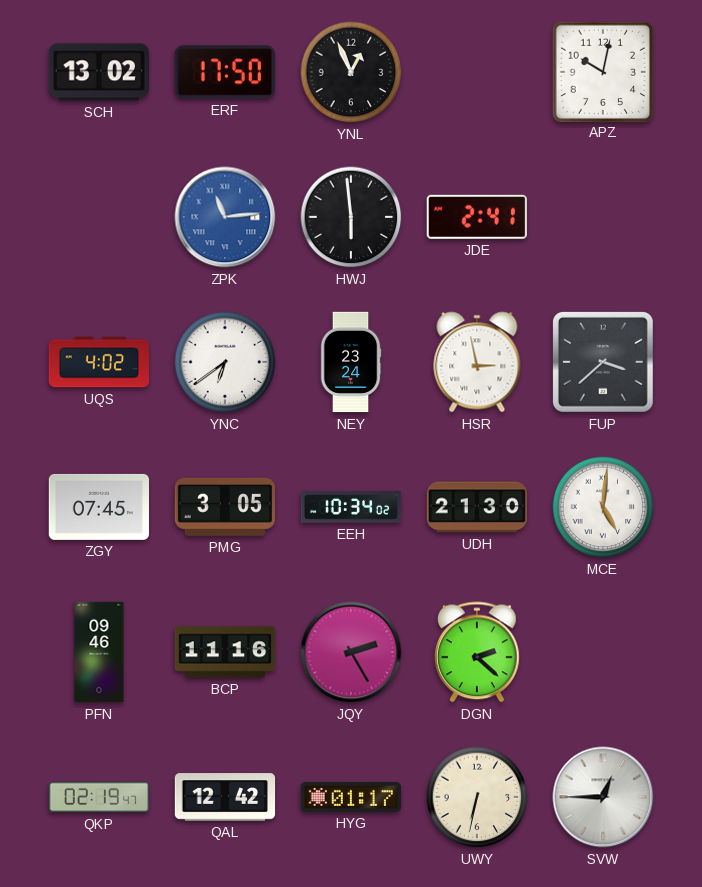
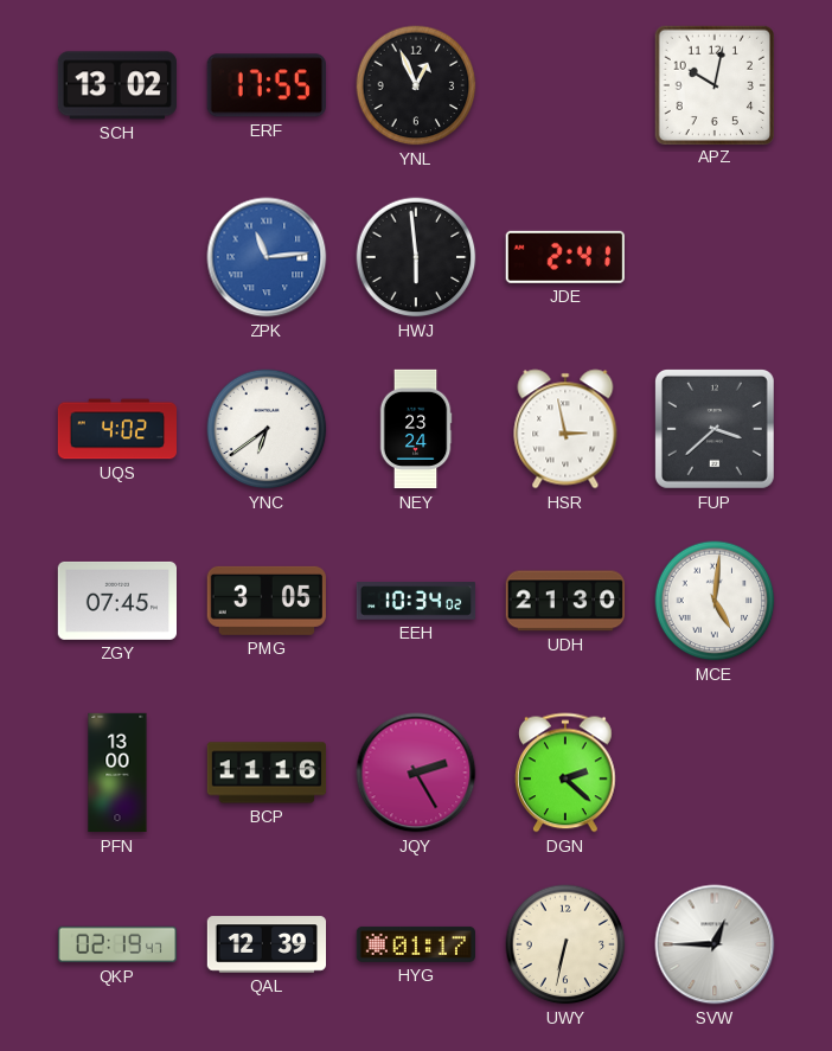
ERF: 17:50 -> 17:55 (267, 85)
PFN: 09:46 -> 13:00 (117, 773)
QAL: 12:42 -> 12:39 (267, 944)
